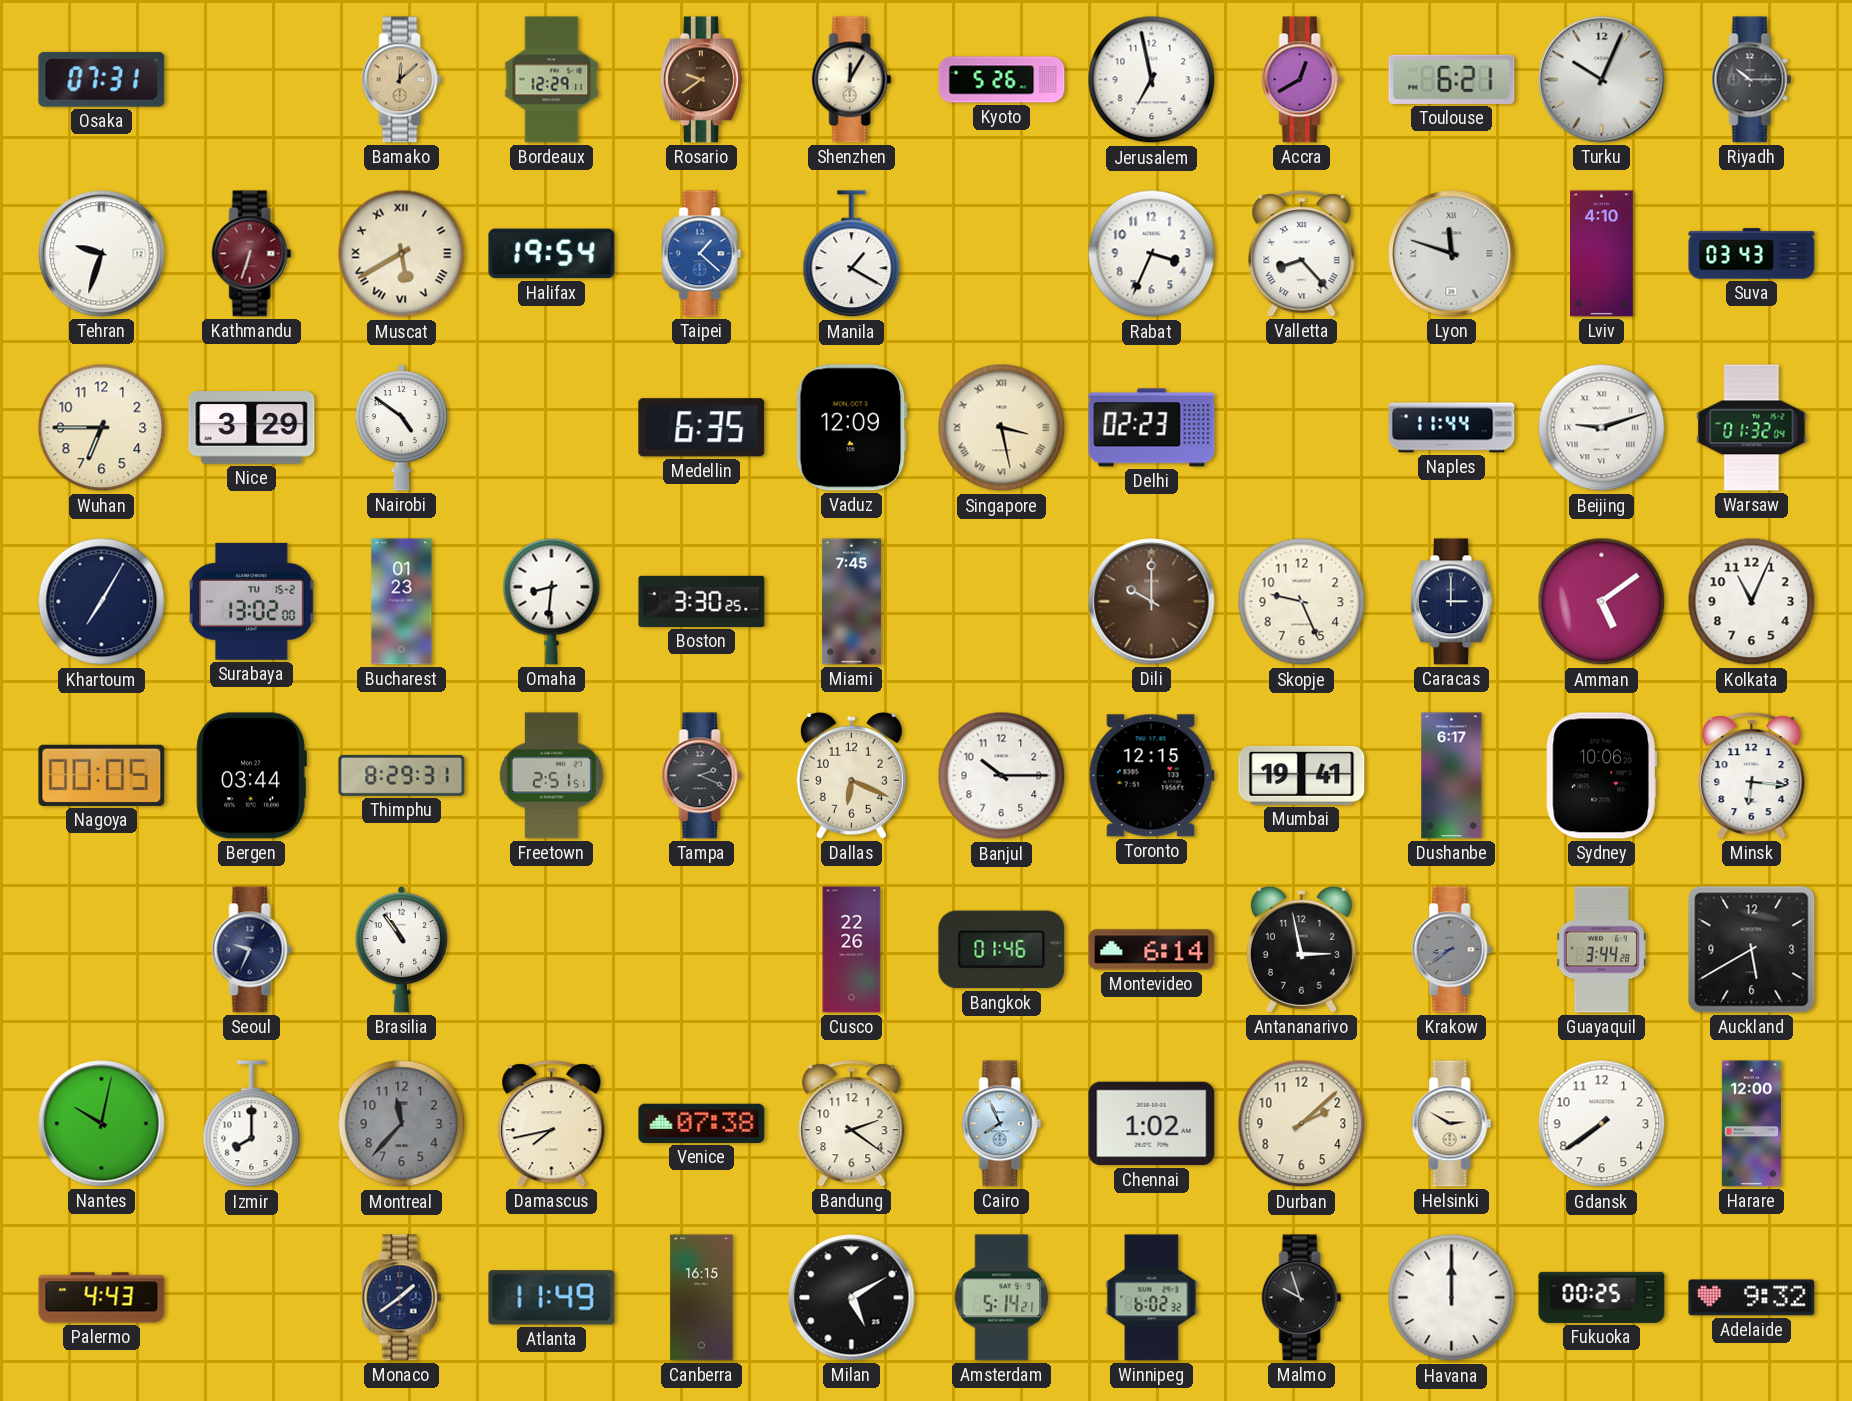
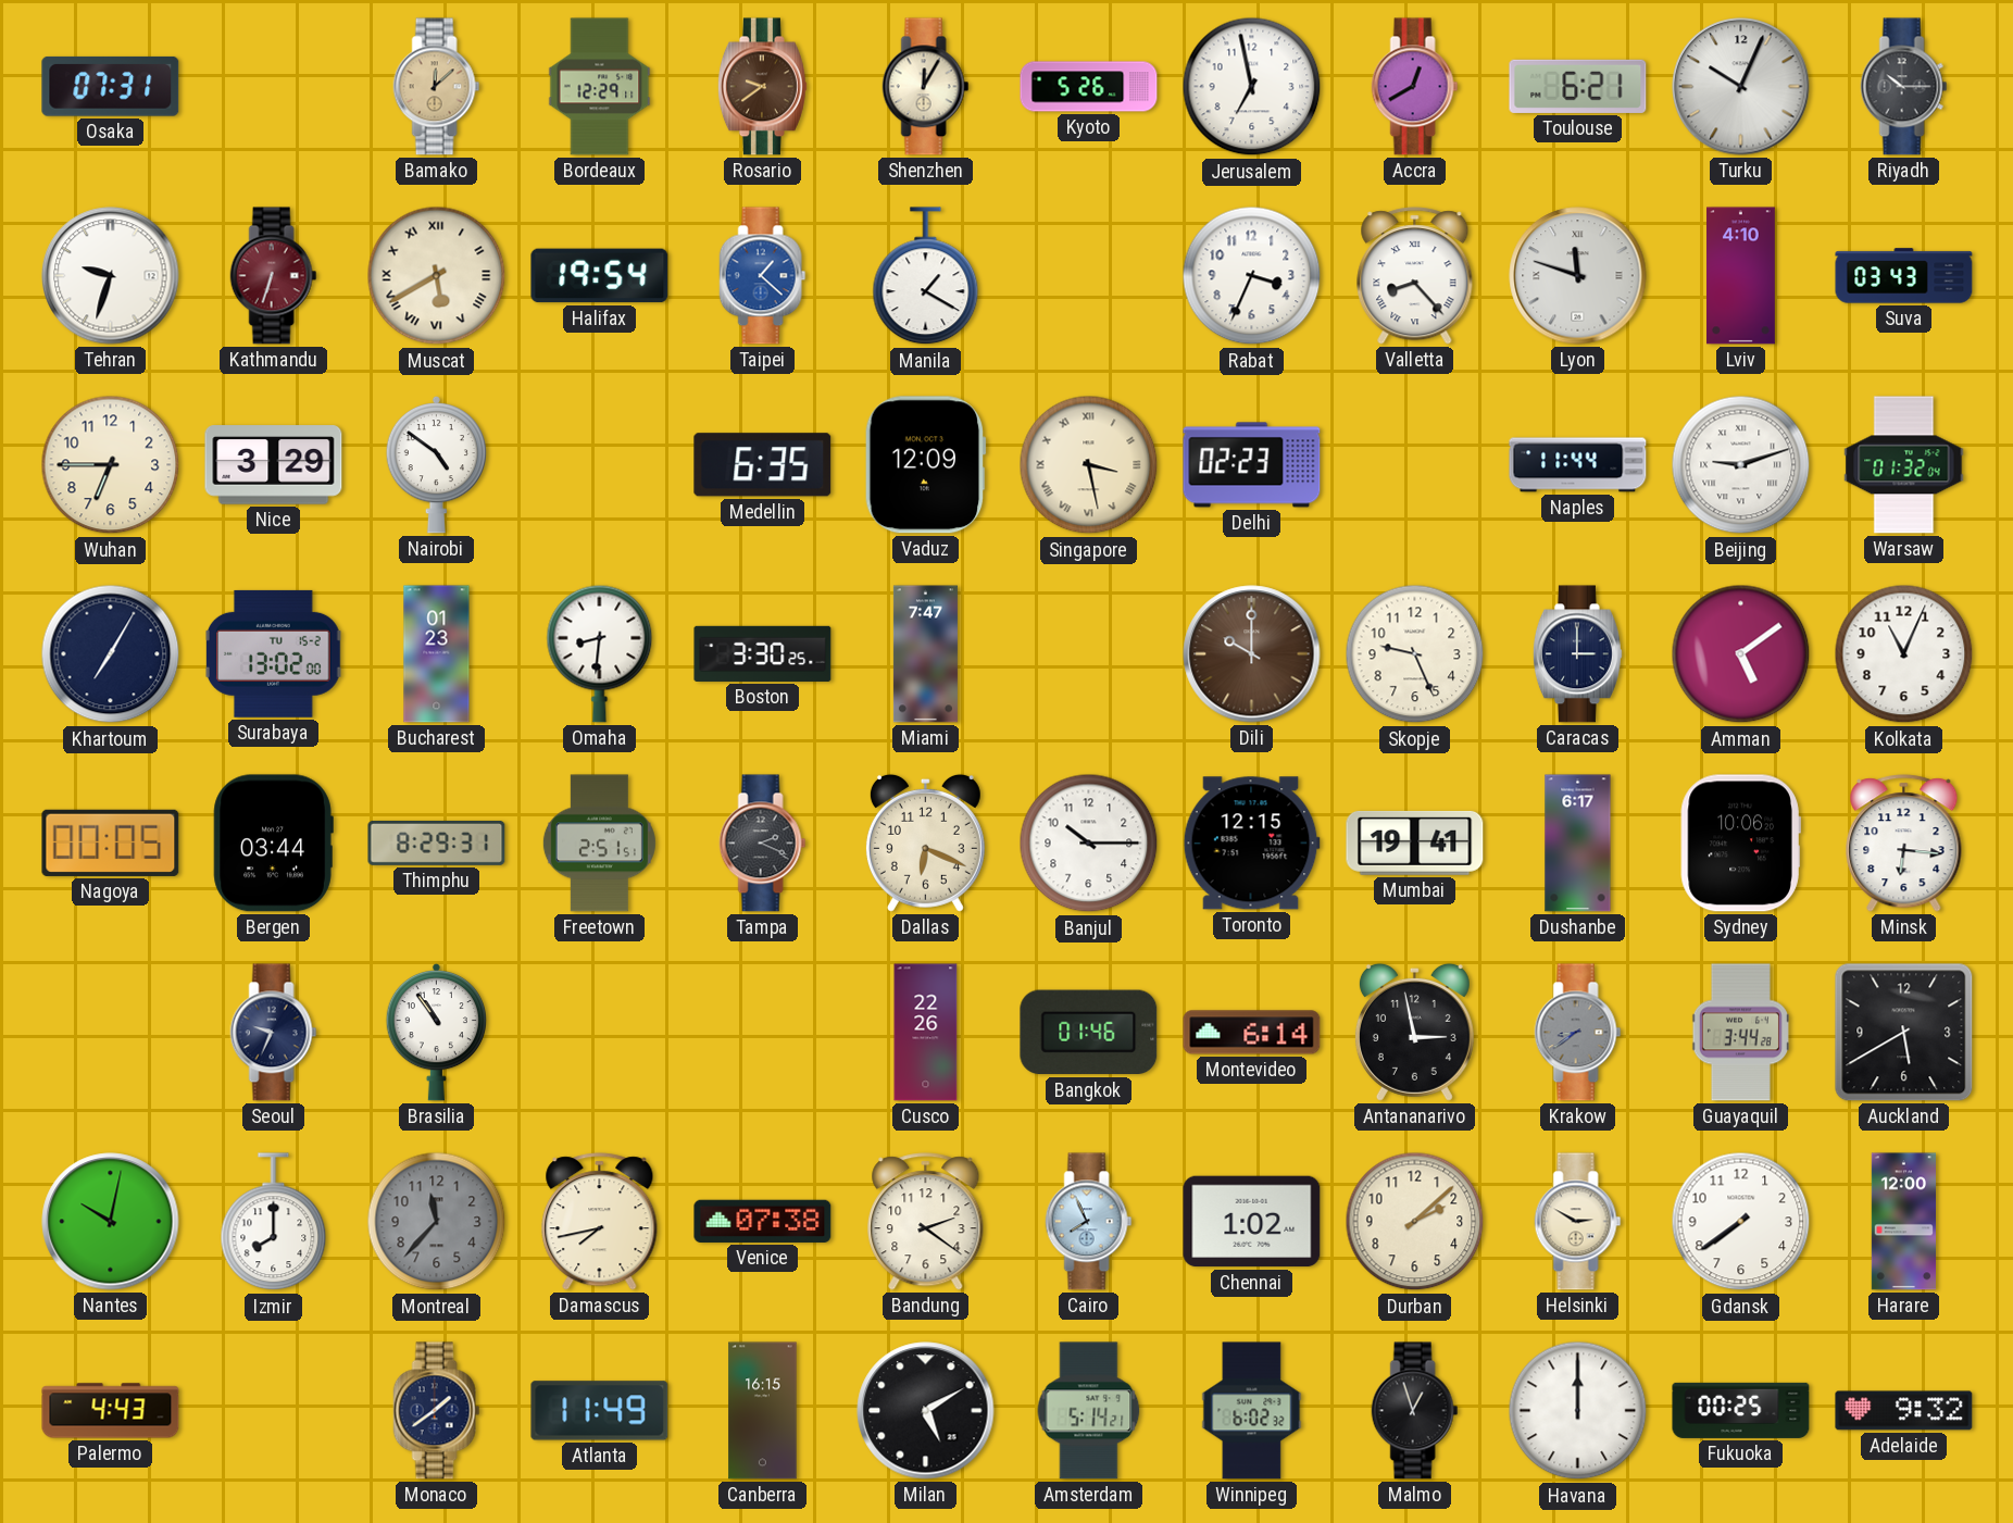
Miami: 7:45 -> 7:47 (925, 654)
Malmo: 9:57 -> 12:57 (1415, 1411)
